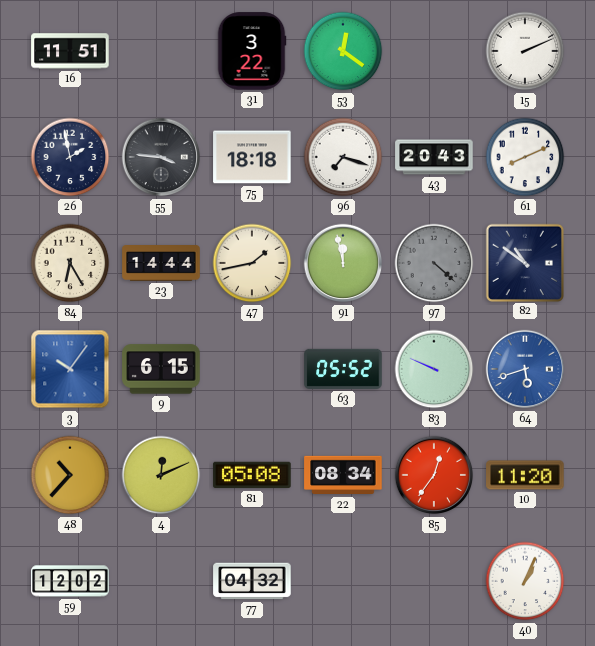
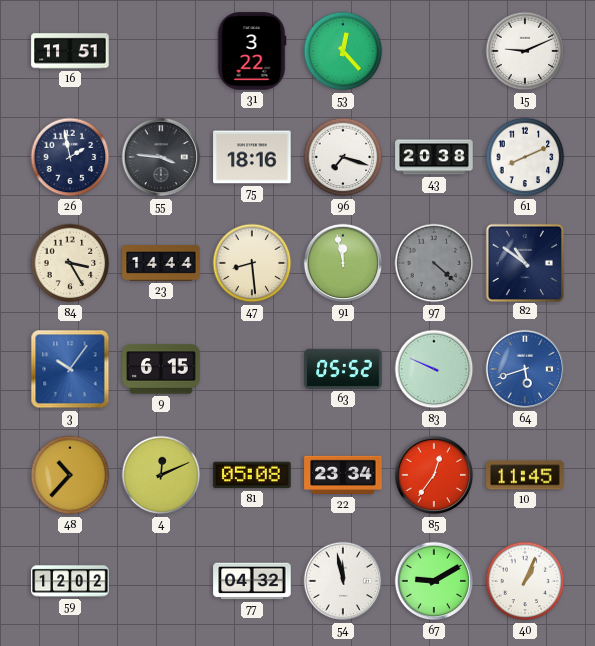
53: 12:21 -> 12:23 (343, 51)
15: 2:11 -> 9:11 (525, 51)
75: 18:18 -> 18:16 (252, 157)
43: 20:43 -> 20:38 (434, 157)
84: 6:25 -> 3:25 (70, 263)
47: 1:43 -> 8:29 (252, 263)
22: 08:34 -> 23:34 (343, 475)
10: 11:20 -> 11:45 (525, 475)
54: none -> 11:58 (343, 581)
67: none -> 9:10 (434, 581)
